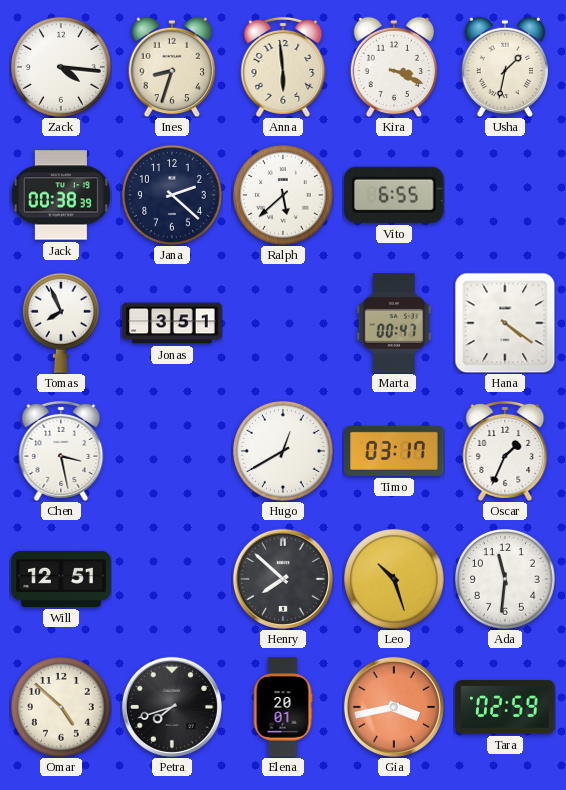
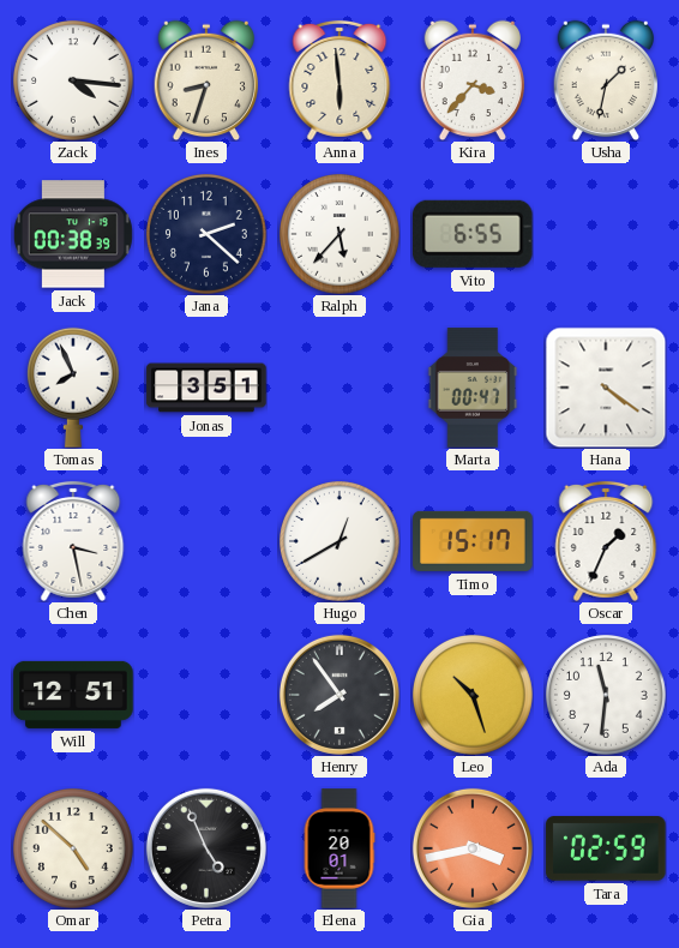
Kira: 3:19 -> 3:37 (473, 80)
Ralph: 5:38 -> 5:37 (341, 235)
Timo: 03:17 -> 15:17 (473, 541)
Henry: 7:52 -> 7:54 (339, 695)
Petra: 7:42 -> 4:56 (206, 848)
